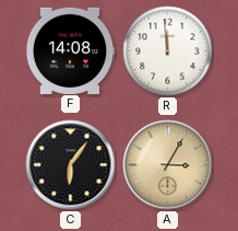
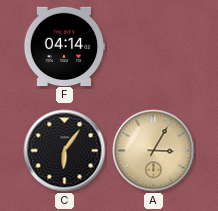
F: 14:08 -> 04:14 (64, 46)
R: 11:59 -> none (168, 51)
